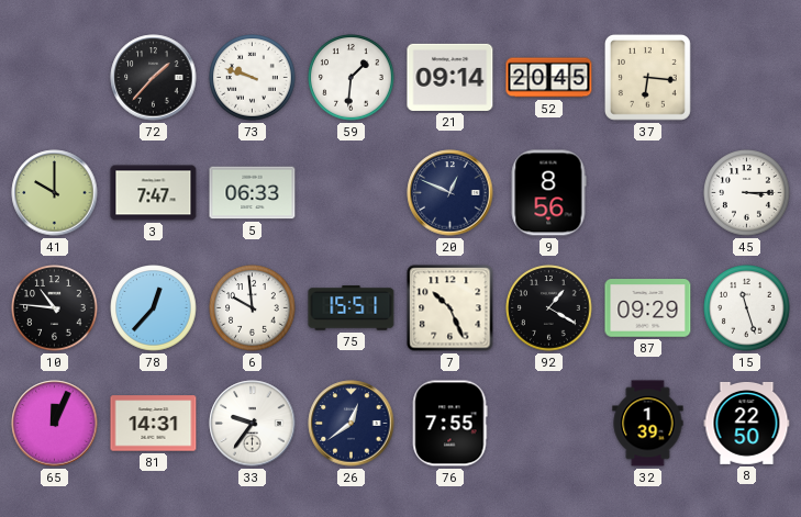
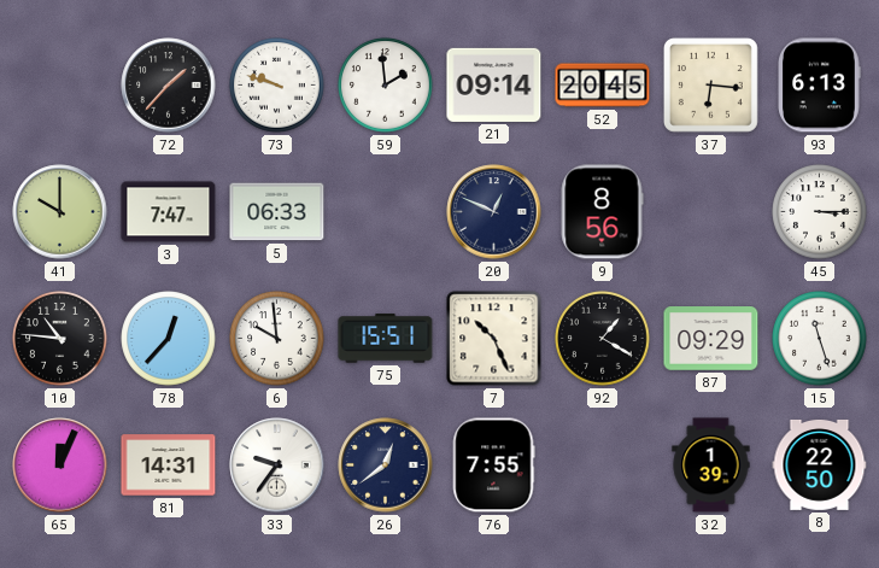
59: 1:31 -> 1:59 (386, 86)
93: none -> 6:13 (819, 86)
